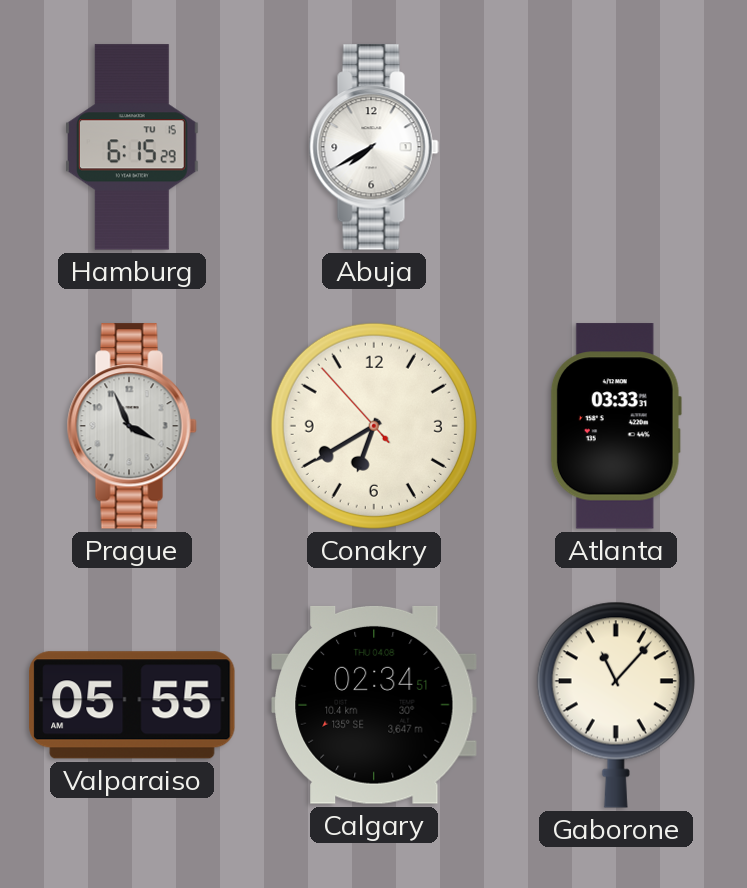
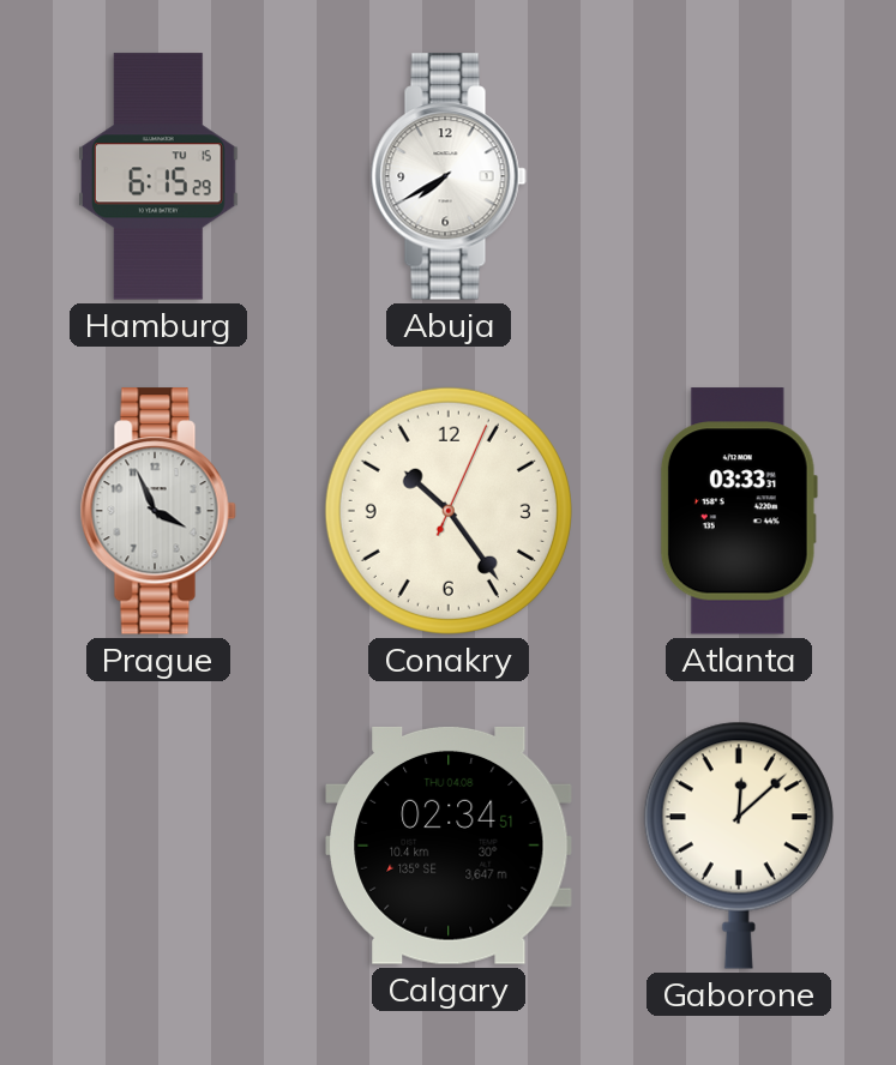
Conakry: 6:39 -> 10:24 (449, 511)
Valparaiso: 05:55 -> none (132, 705)
Gaborone: 11:07 -> 12:08 (739, 846)
